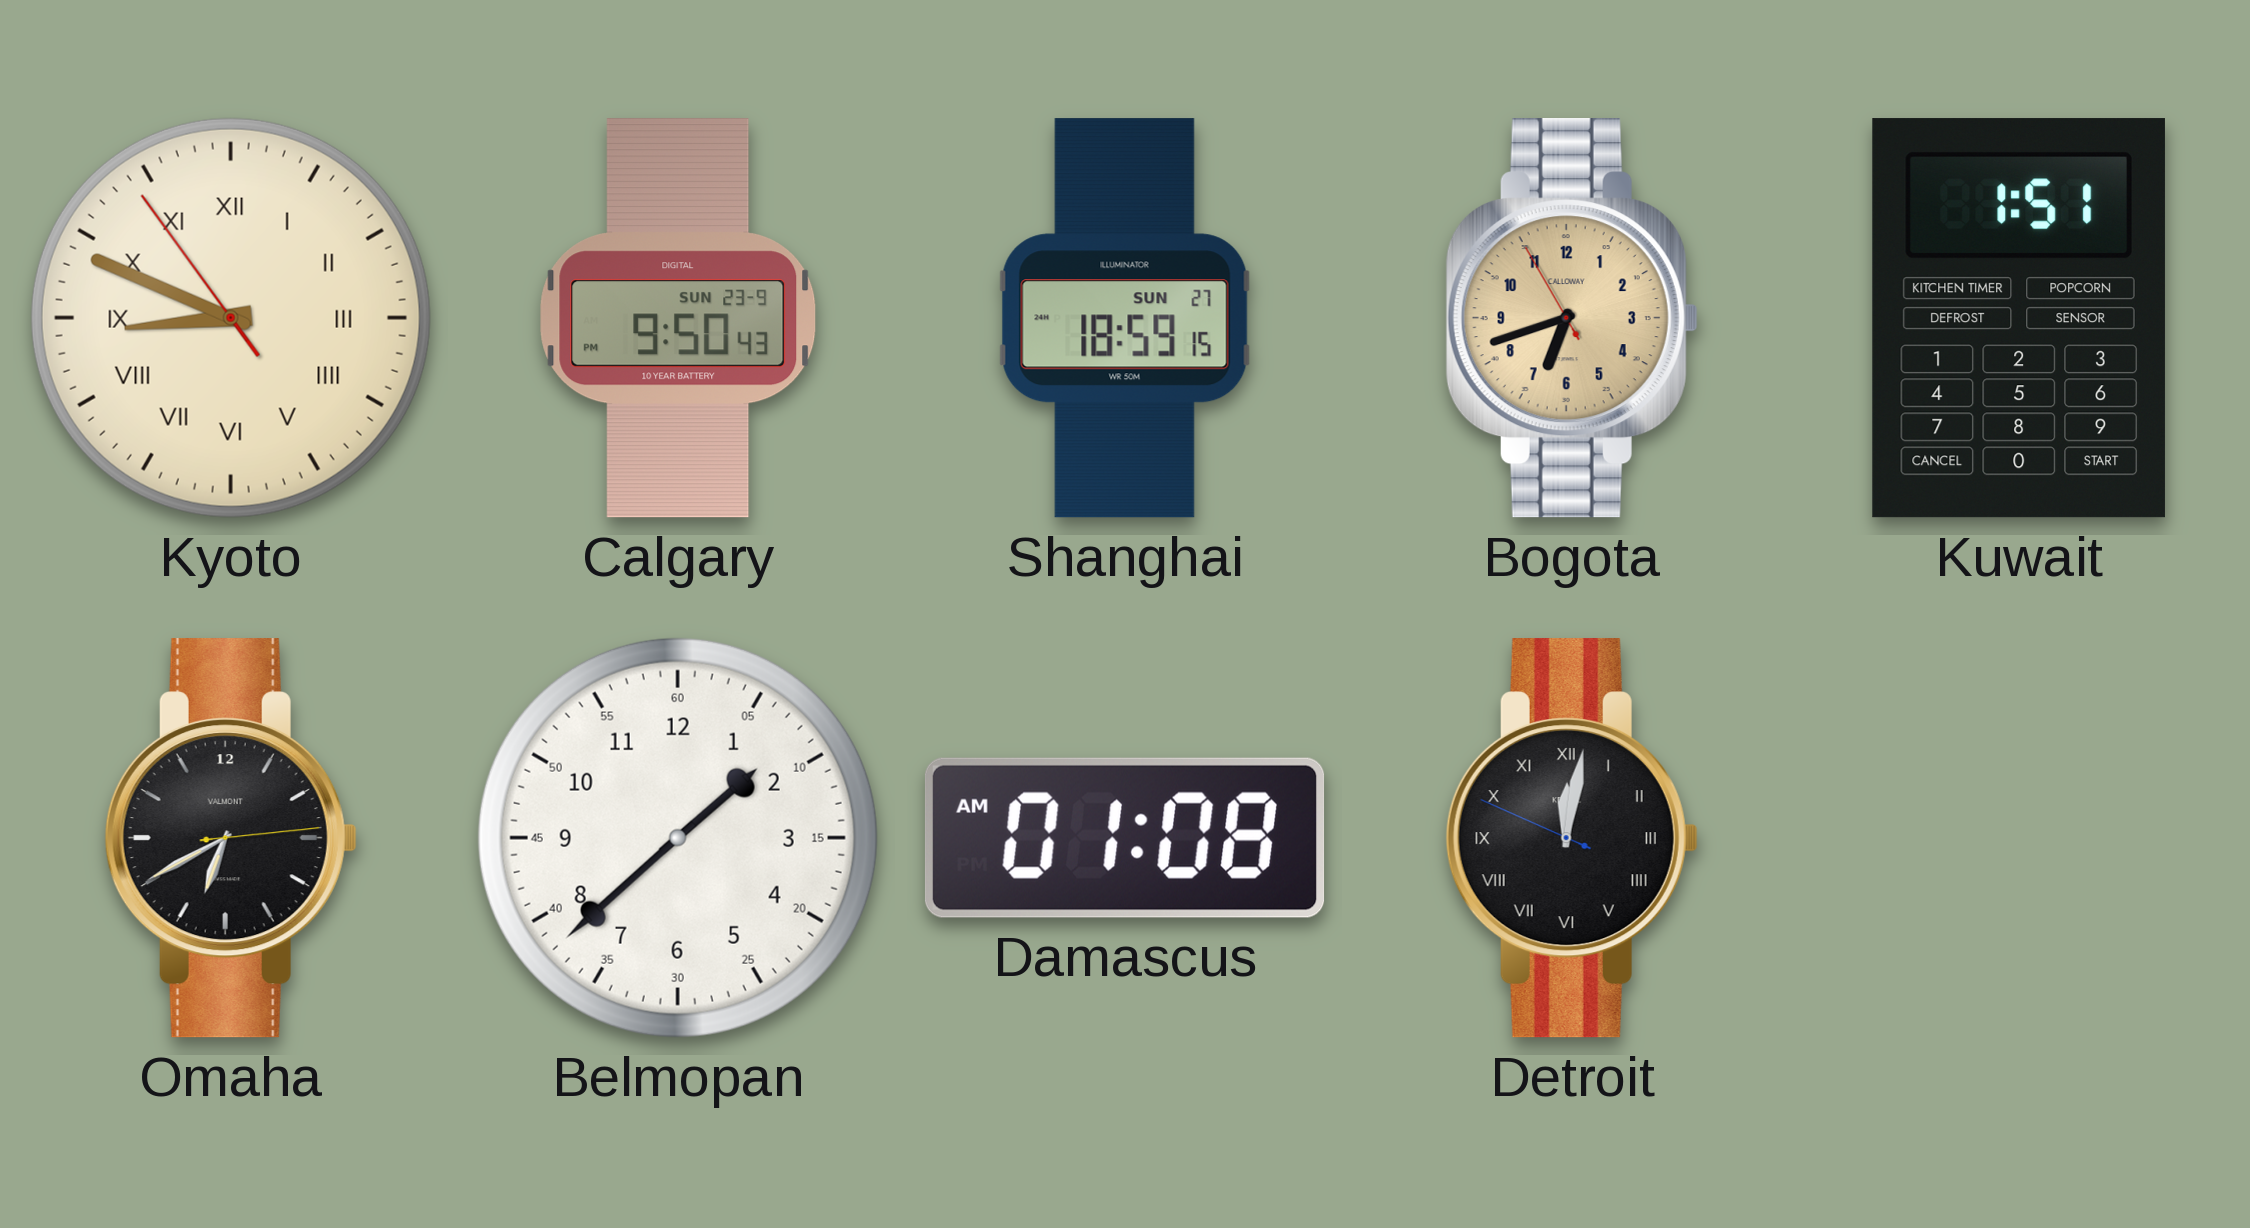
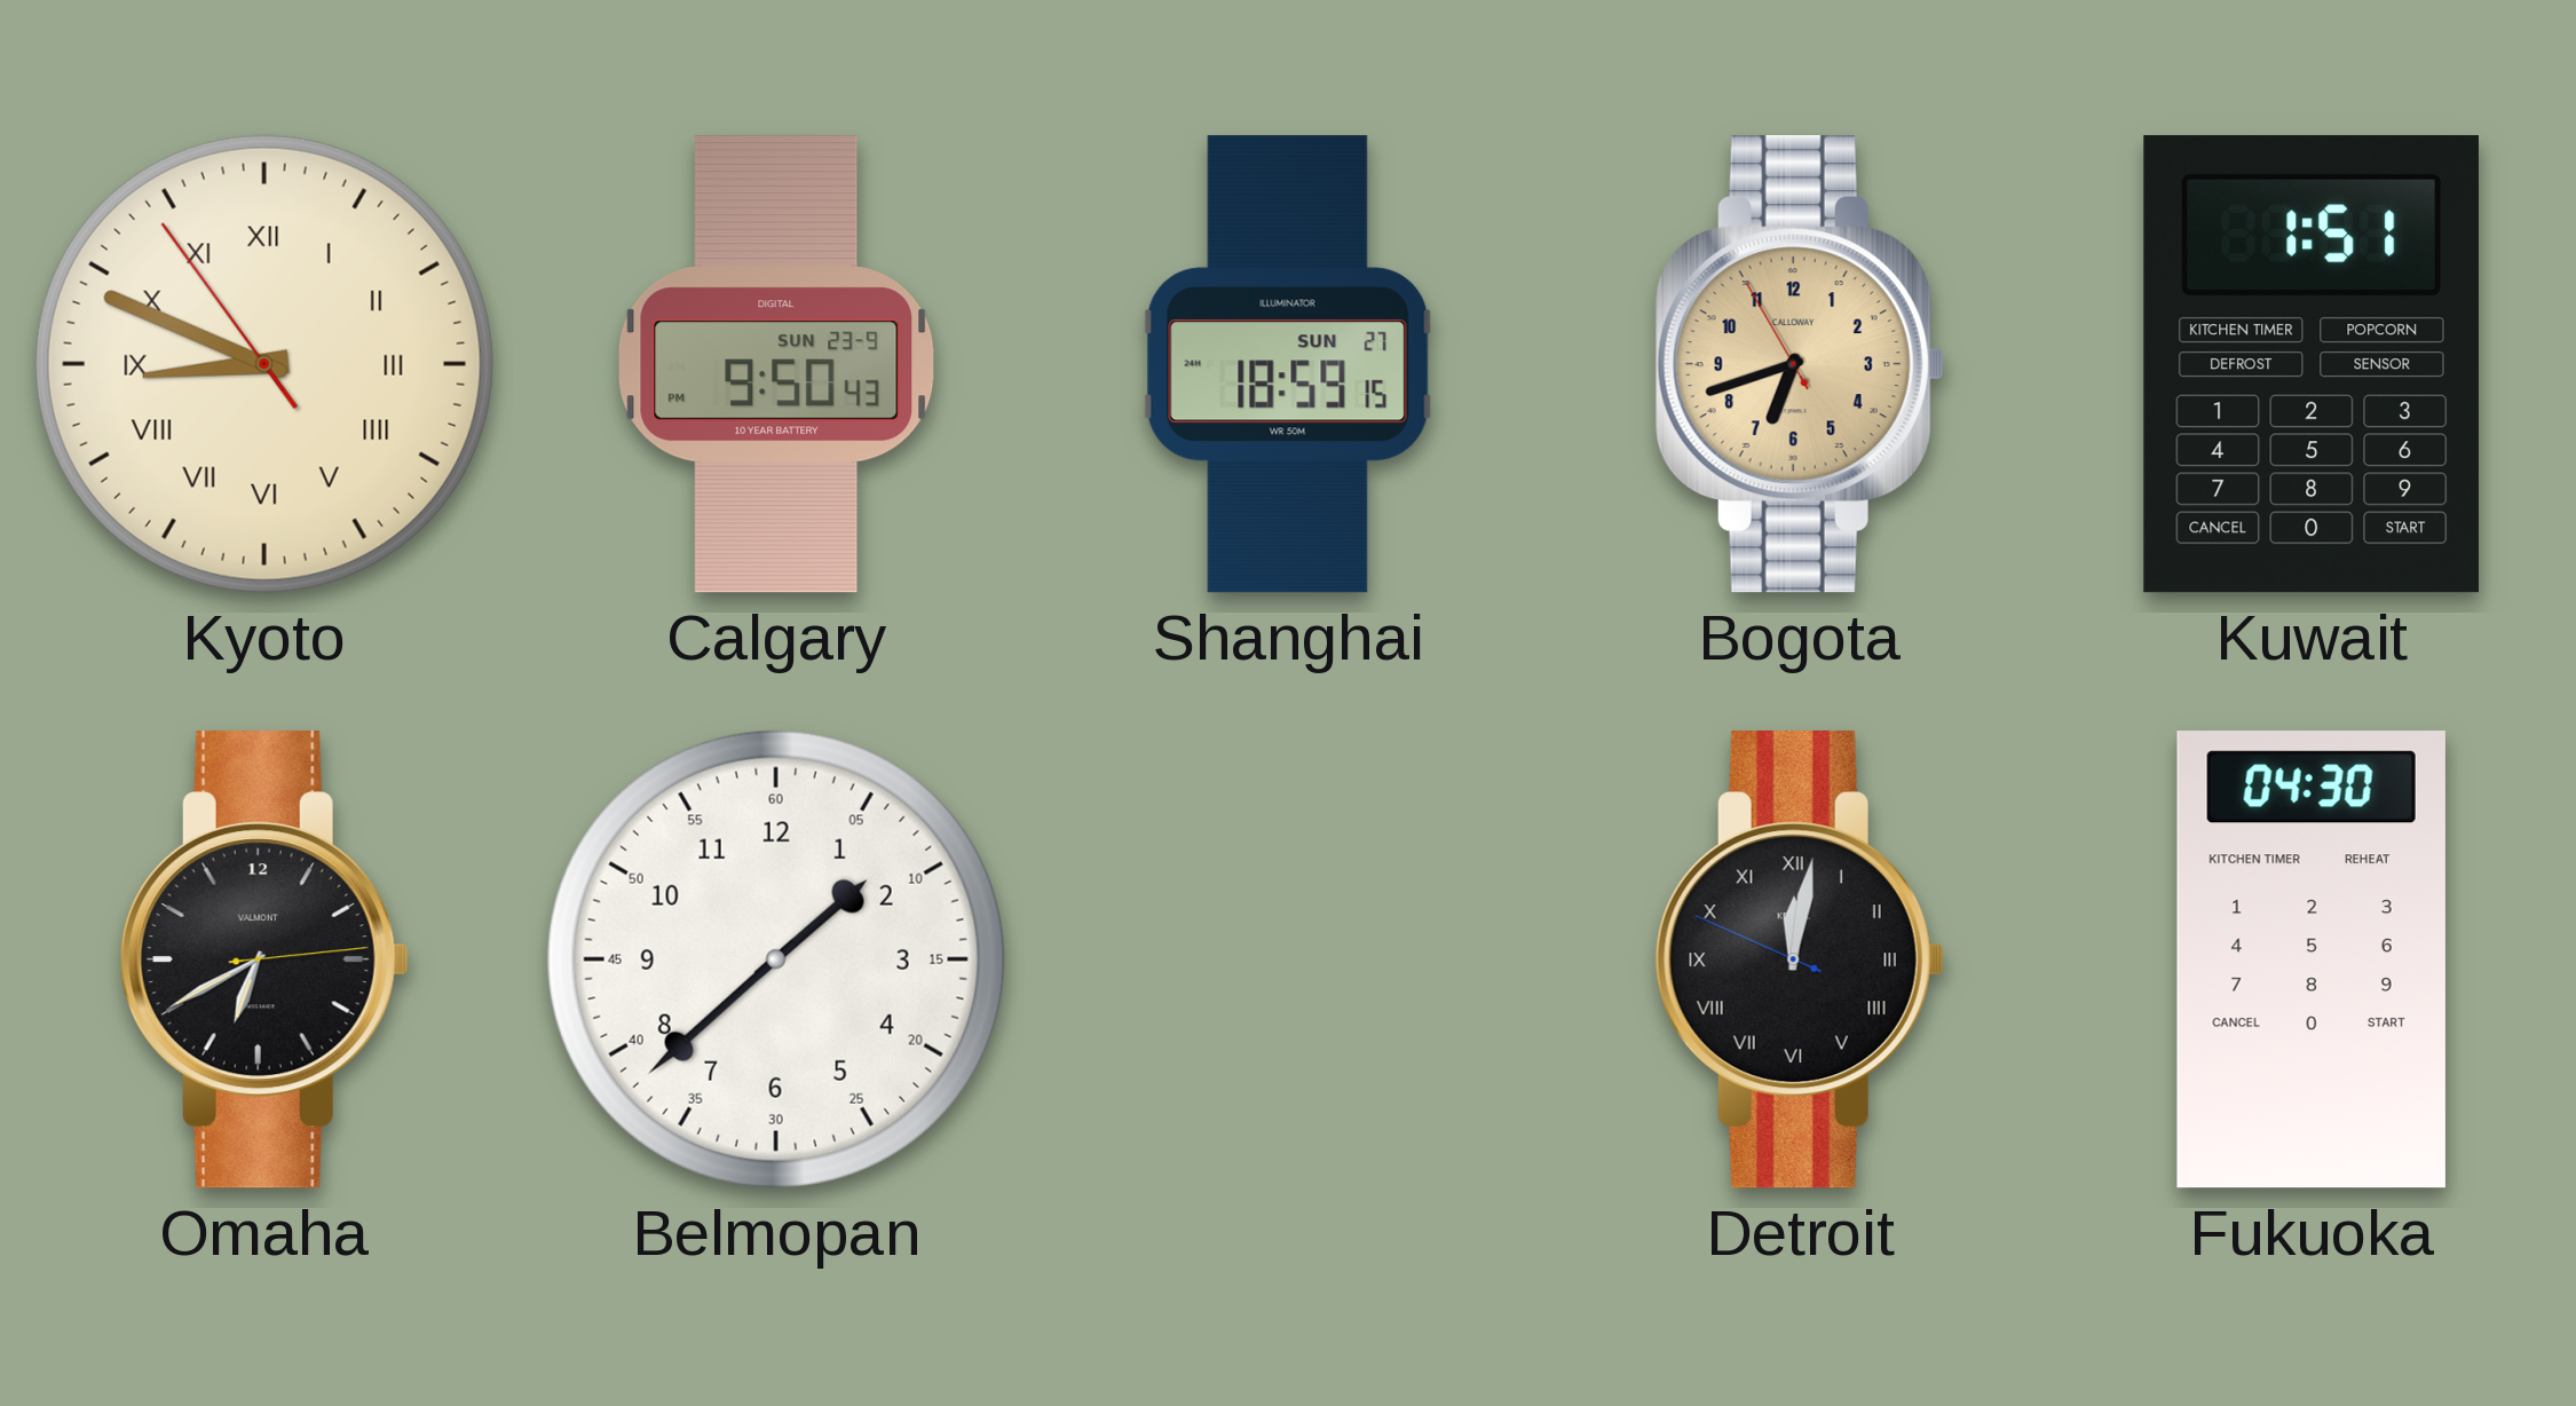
Damascus: 01:08 -> none (1125, 838)
Fukuoka: none -> 04:30 (2312, 959)
